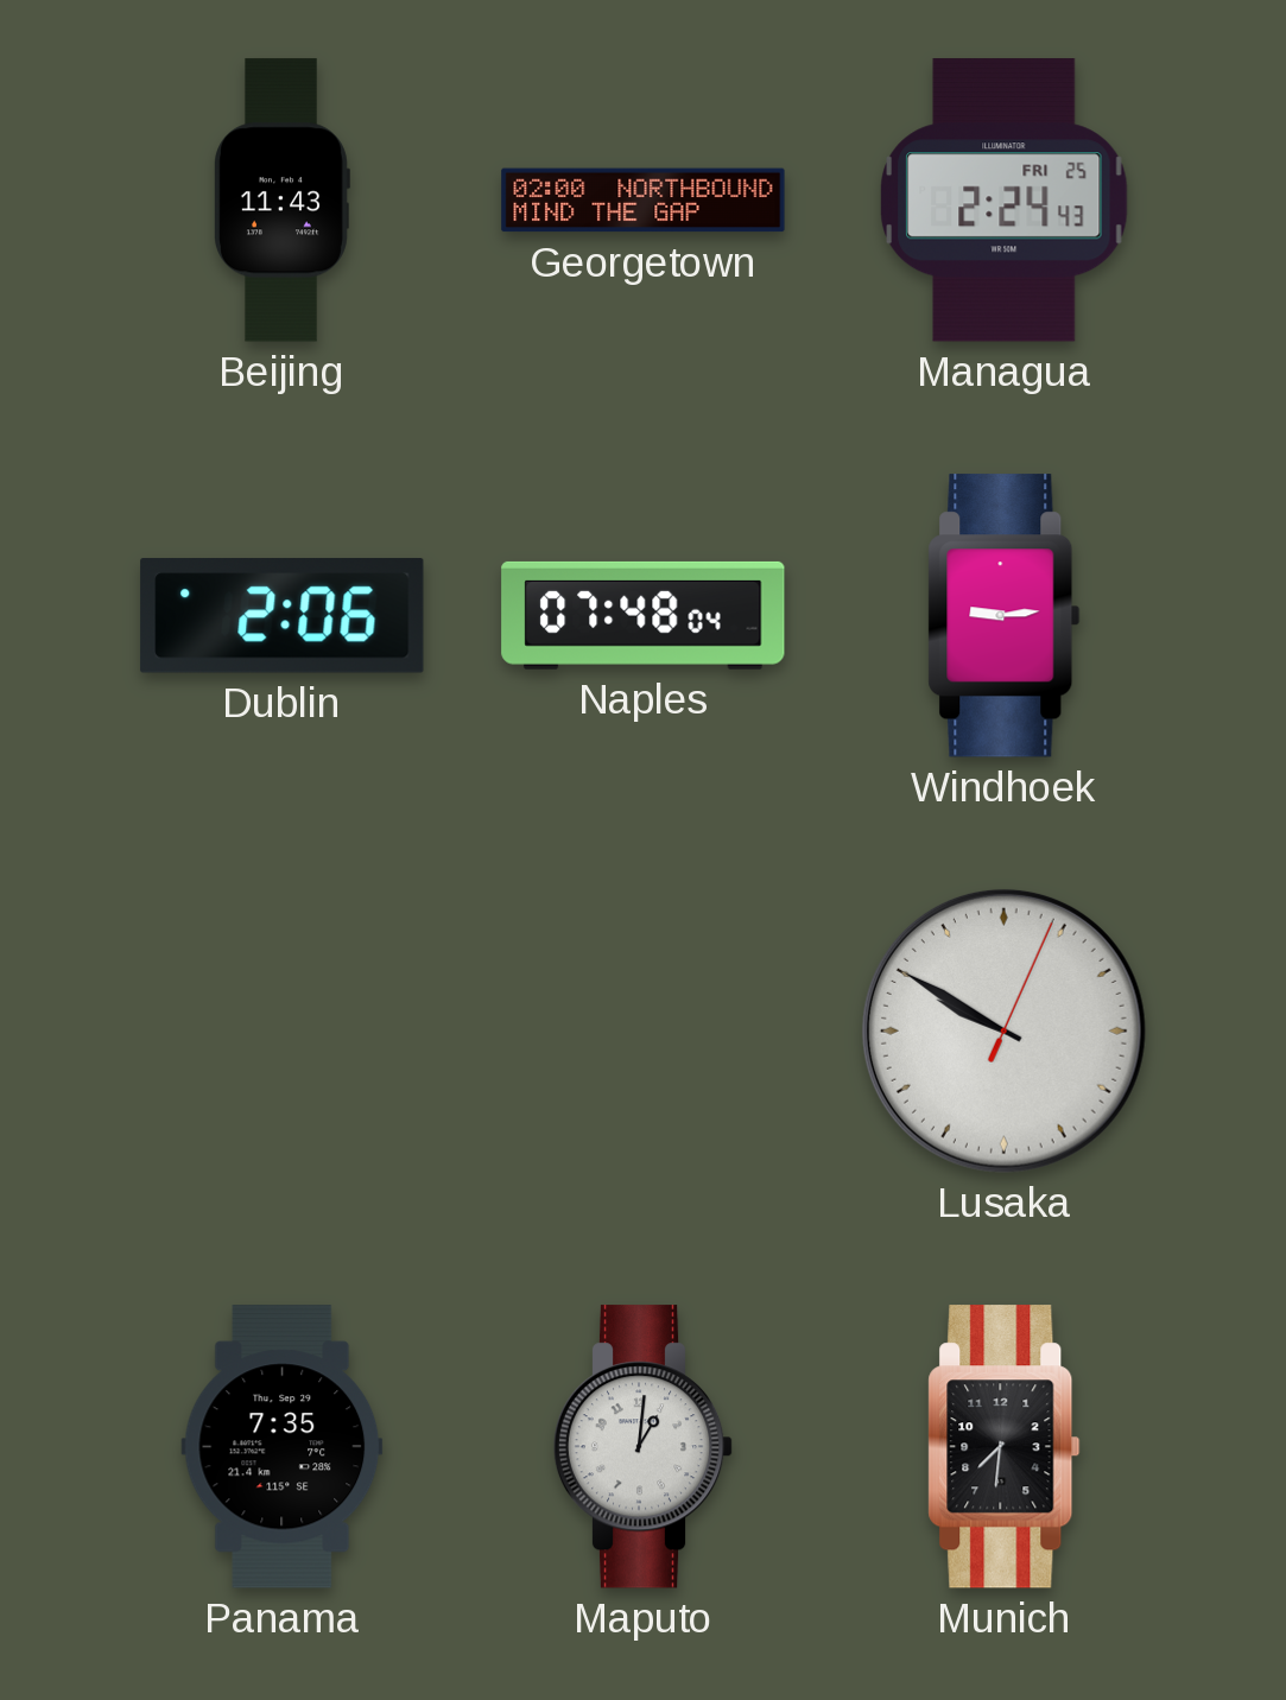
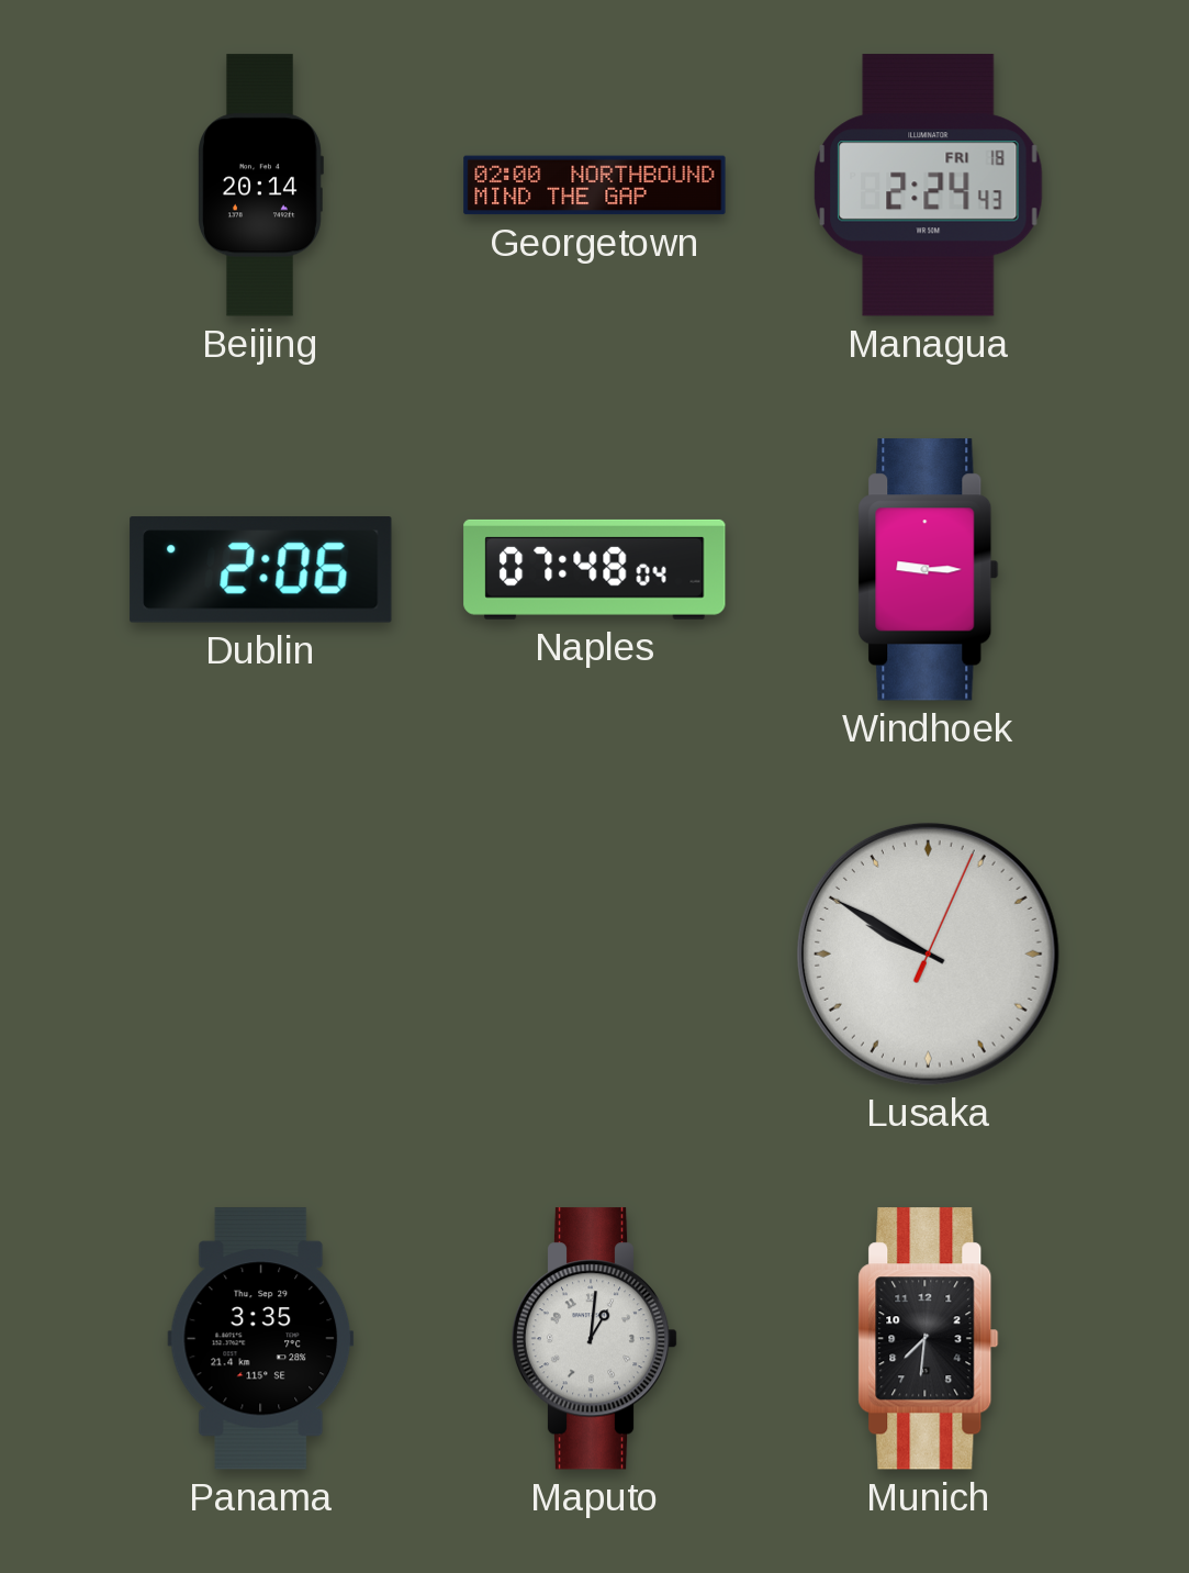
Beijing: 11:43 -> 20:14 (261, 186)
Managua date: FRI 25 -> FRI 18 (929, 186)
Windhoek: 9:14 -> 9:15 (929, 570)
Panama: 7:35 -> 3:35 (261, 1339)
